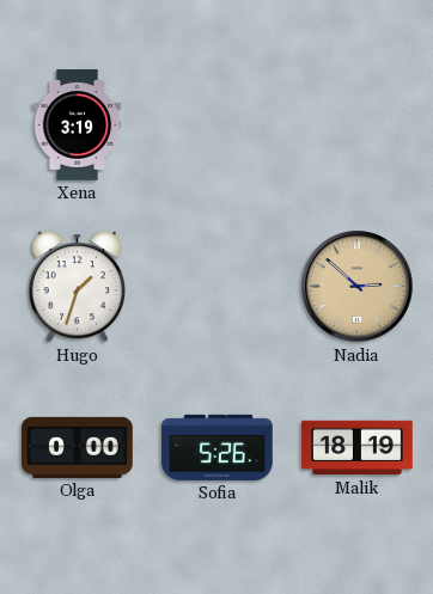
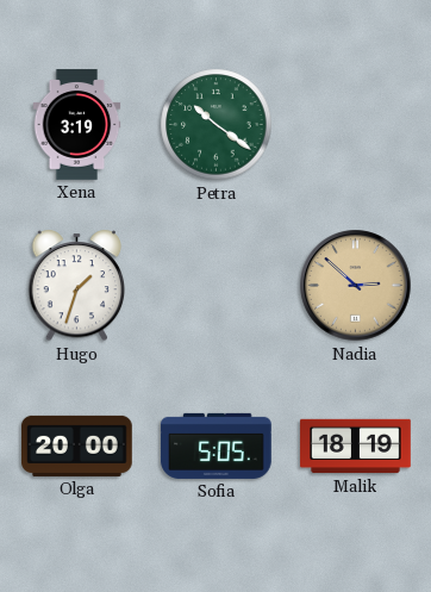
Petra: none -> 10:21 (217, 125)
Olga: 0:00 -> 20:00 (77, 445)
Sofia: 5:26 -> 5:05 (217, 445)
